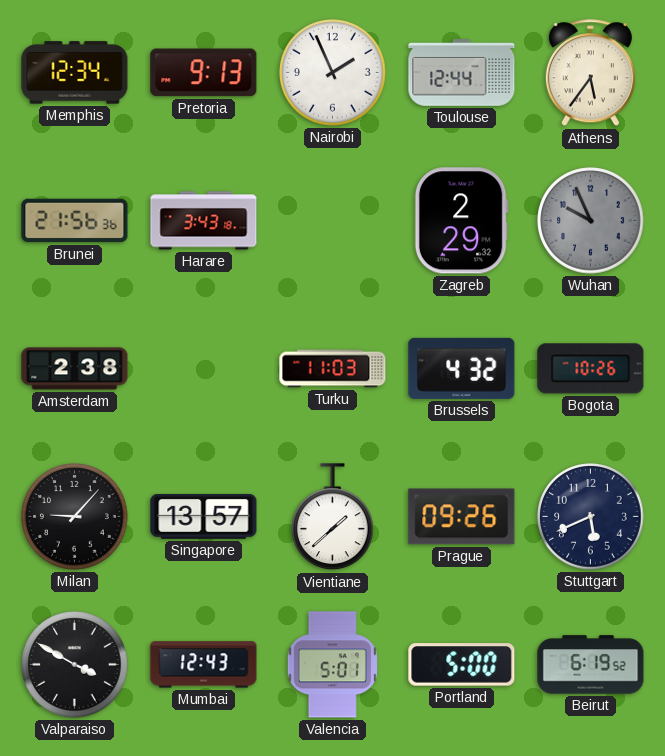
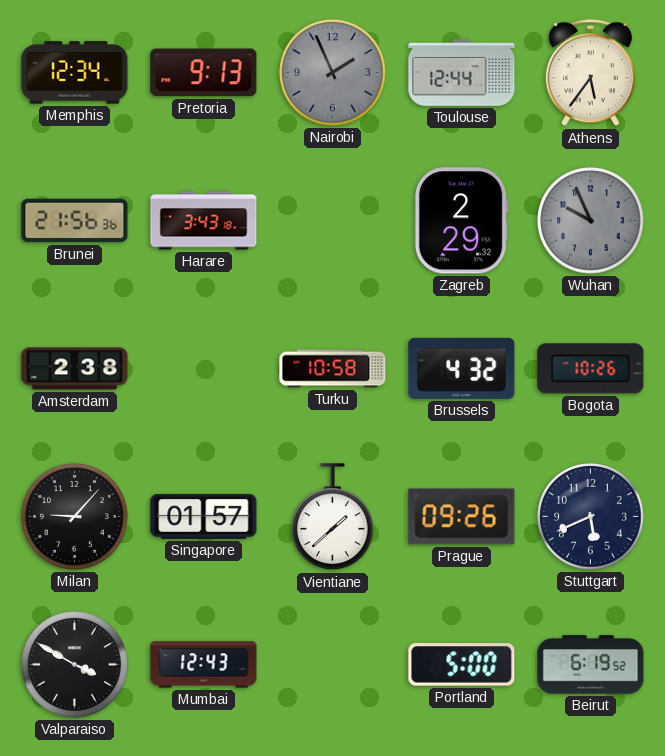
Nairobi dial: white -> grey (333, 73)
Turku: 11:03 -> 10:58 (333, 369)
Singapore: 13:57 -> 01:57 (204, 516)
Valencia: 5:01 -> none (332, 665)
